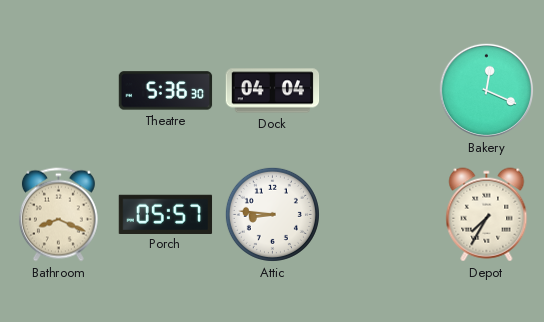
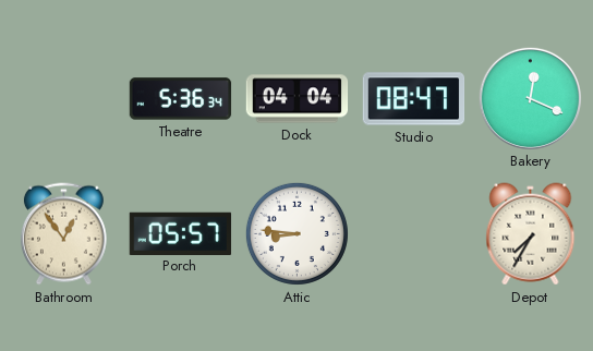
Theatre: 5:36:30 -> 5:36:34 (181, 99)
Studio: none -> 08:47 (414, 99)
Bathroom: 8:19 -> 12:54 (63, 234)
